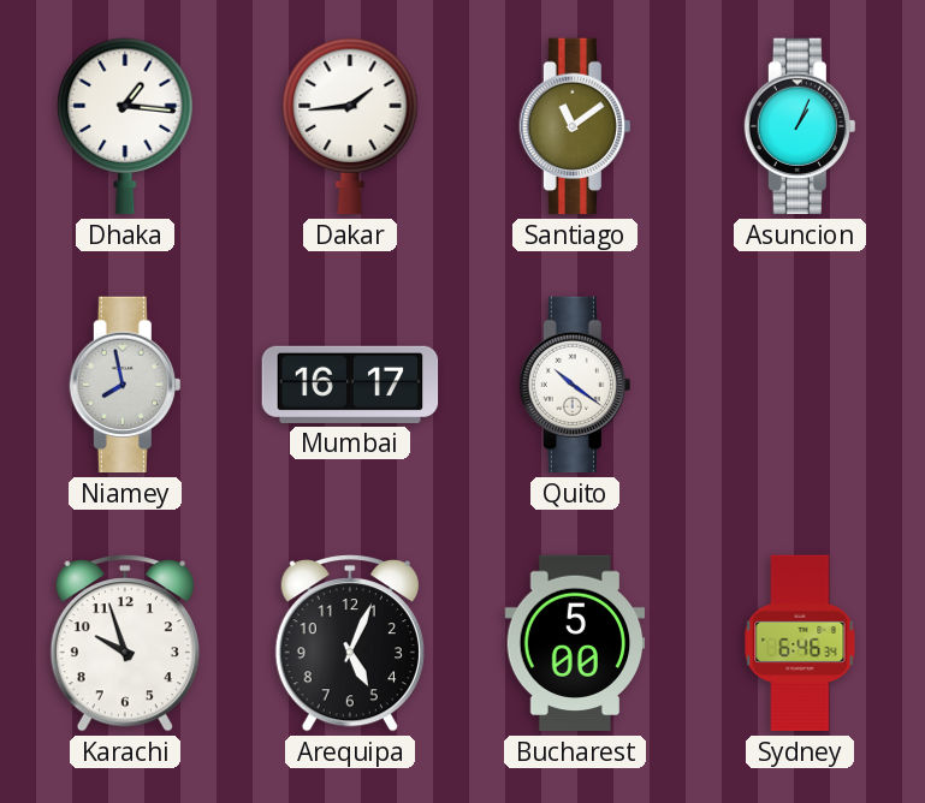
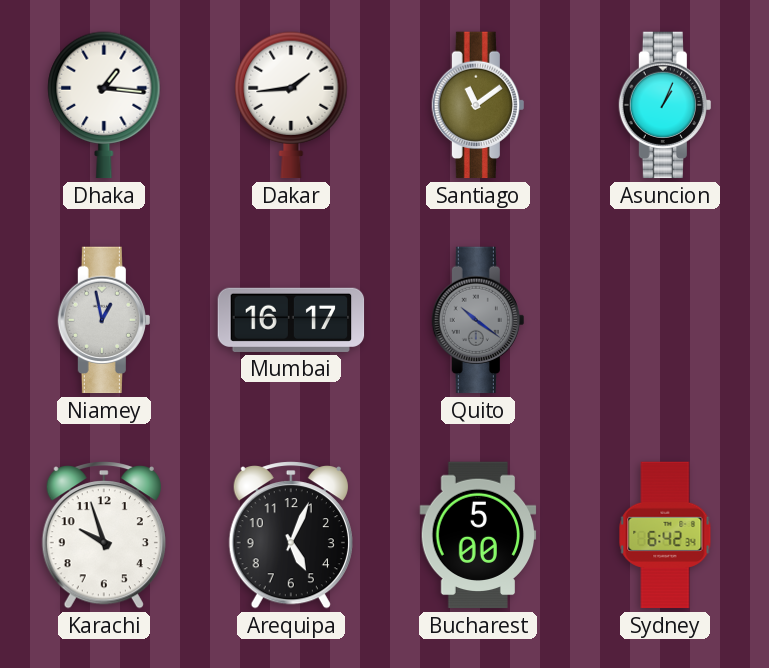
Niamey: 7:58 -> 12:58 (104, 320)
Quito dial: white -> grey (478, 320)
Sydney: 6:46 -> 6:42 (665, 535)
